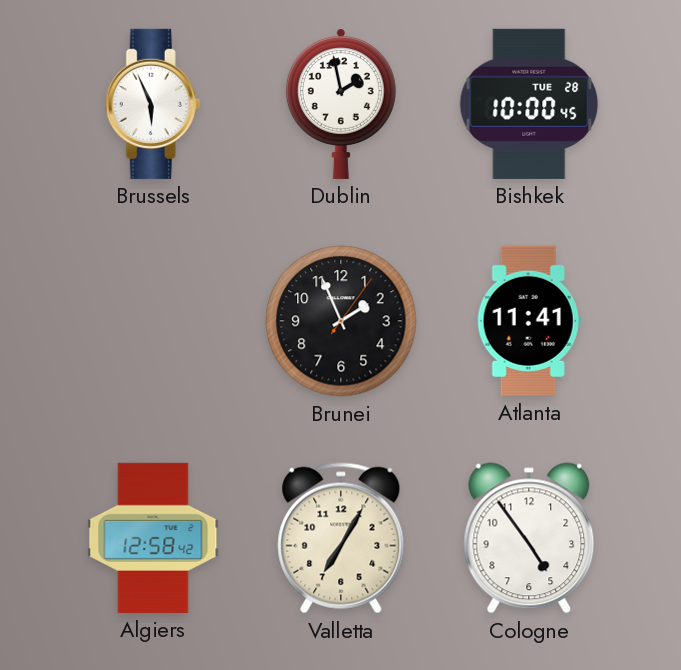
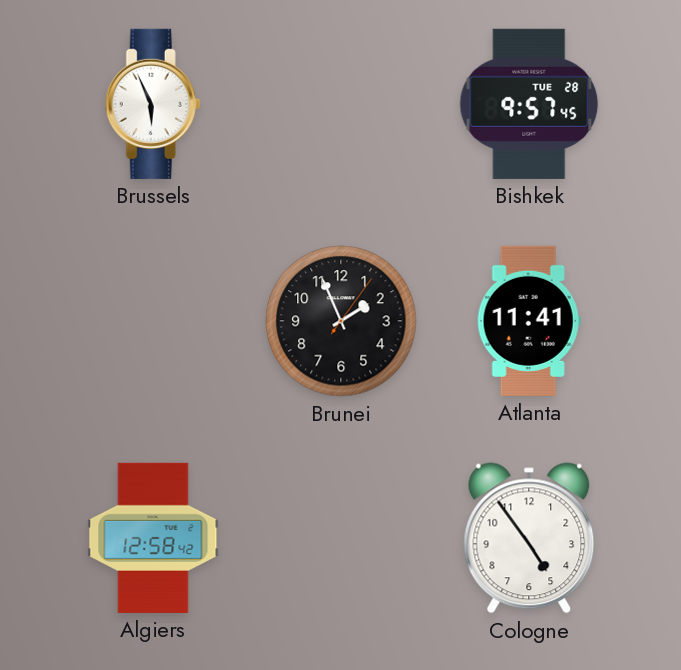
Dublin: 1:58 -> none (341, 104)
Bishkek: 10:00 -> 9:57 (529, 104)
Valletta: 7:05 -> none (341, 538)
